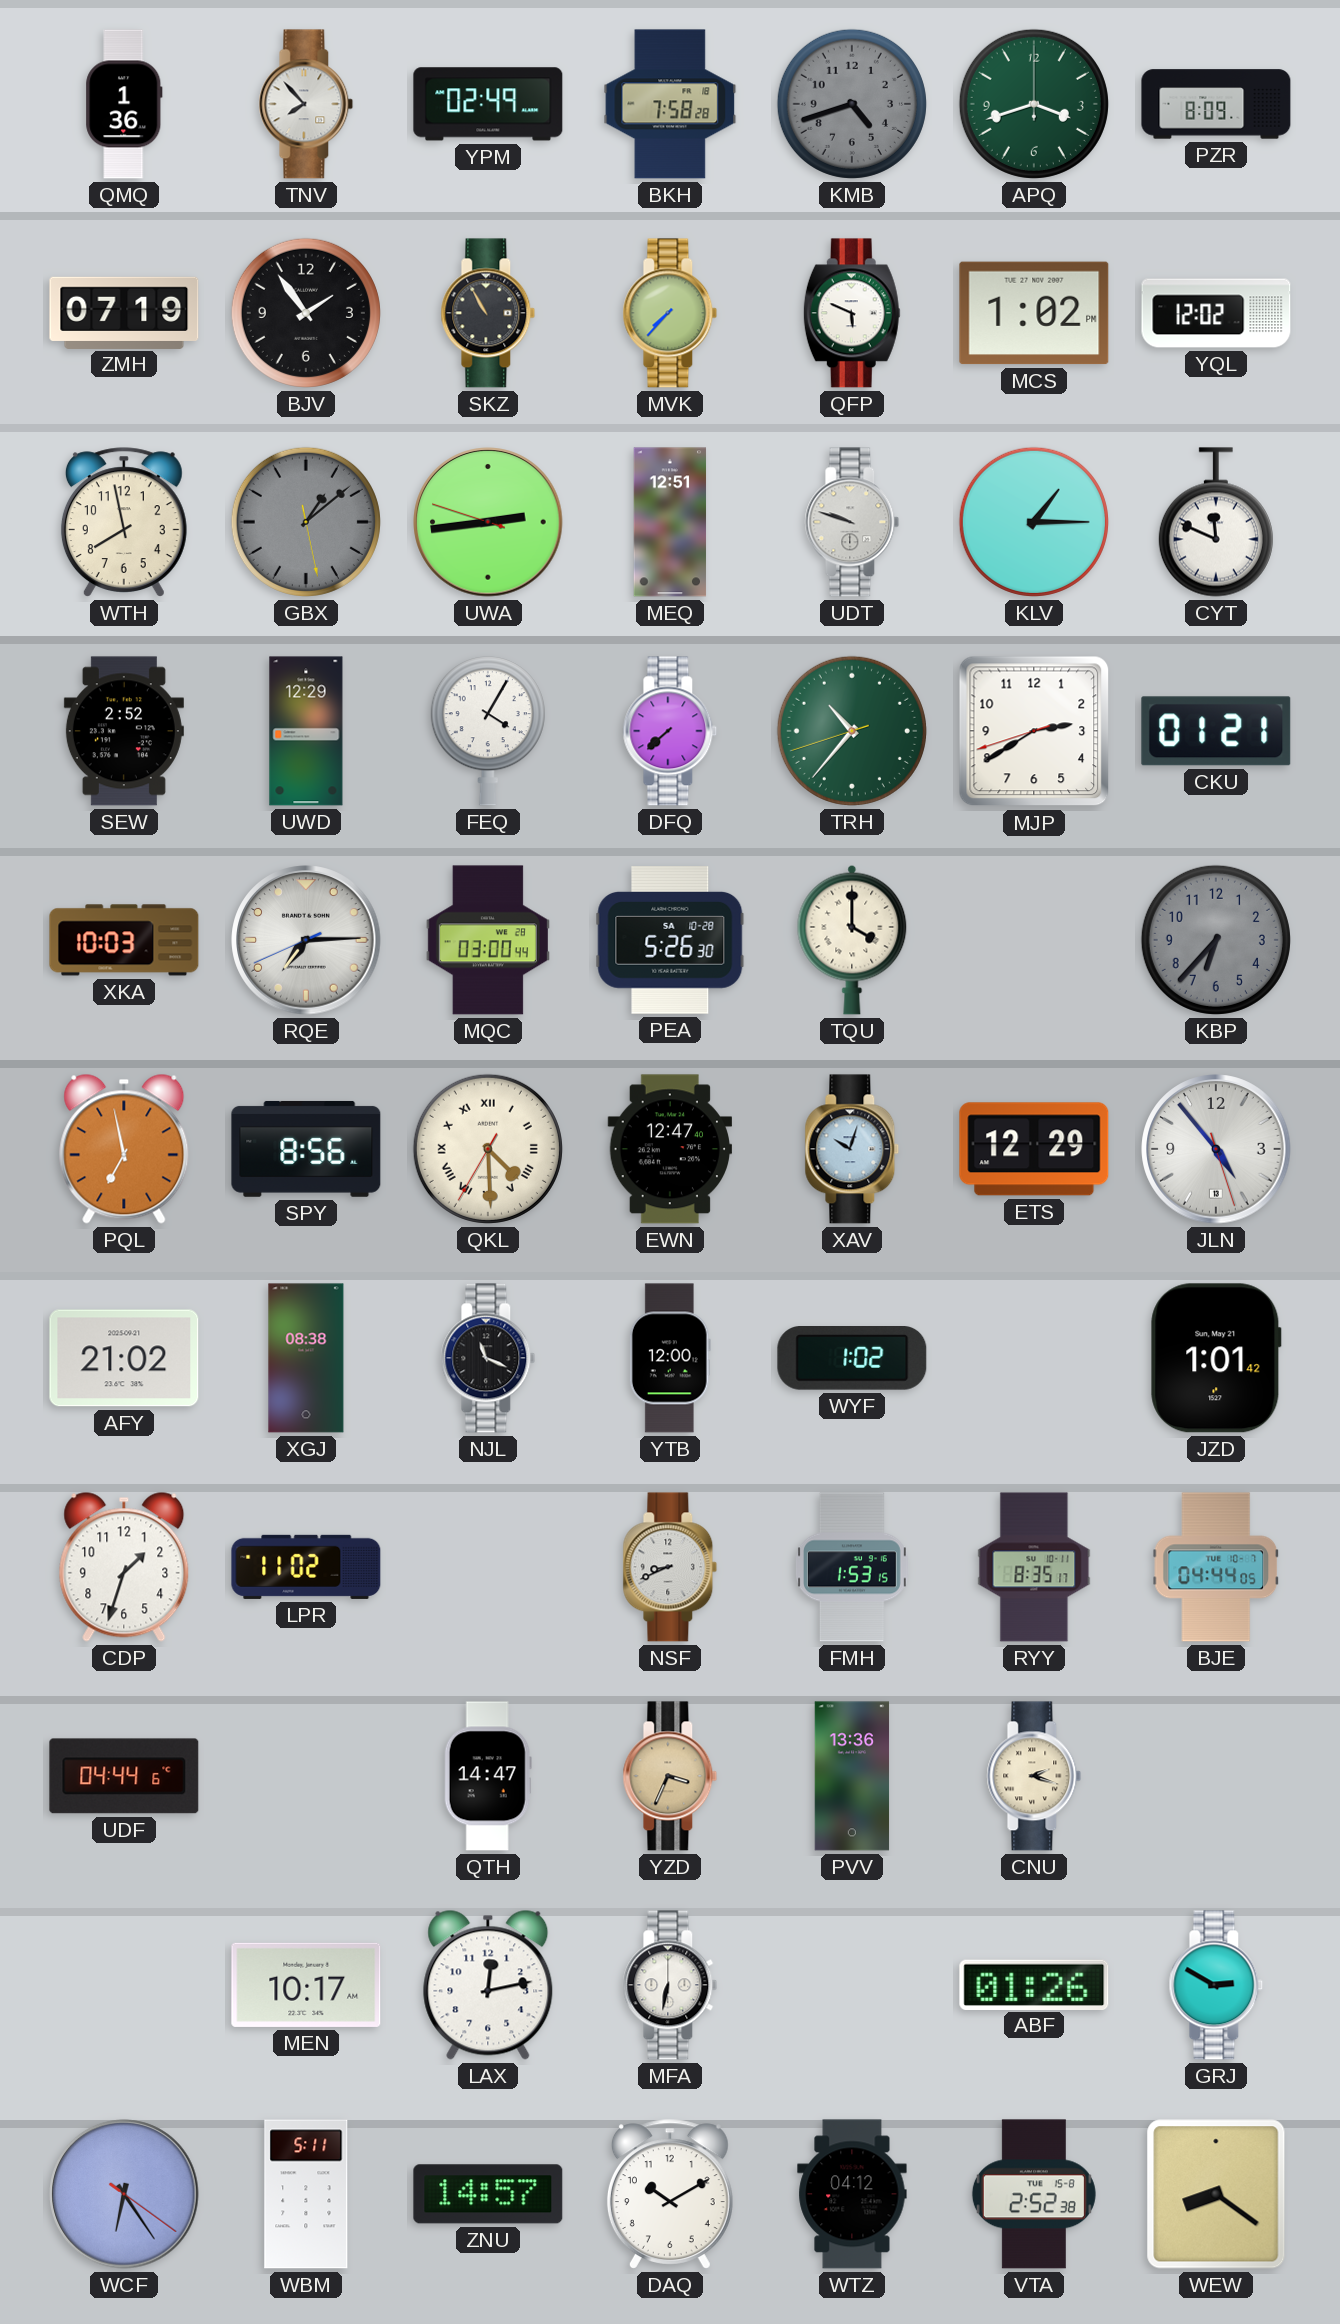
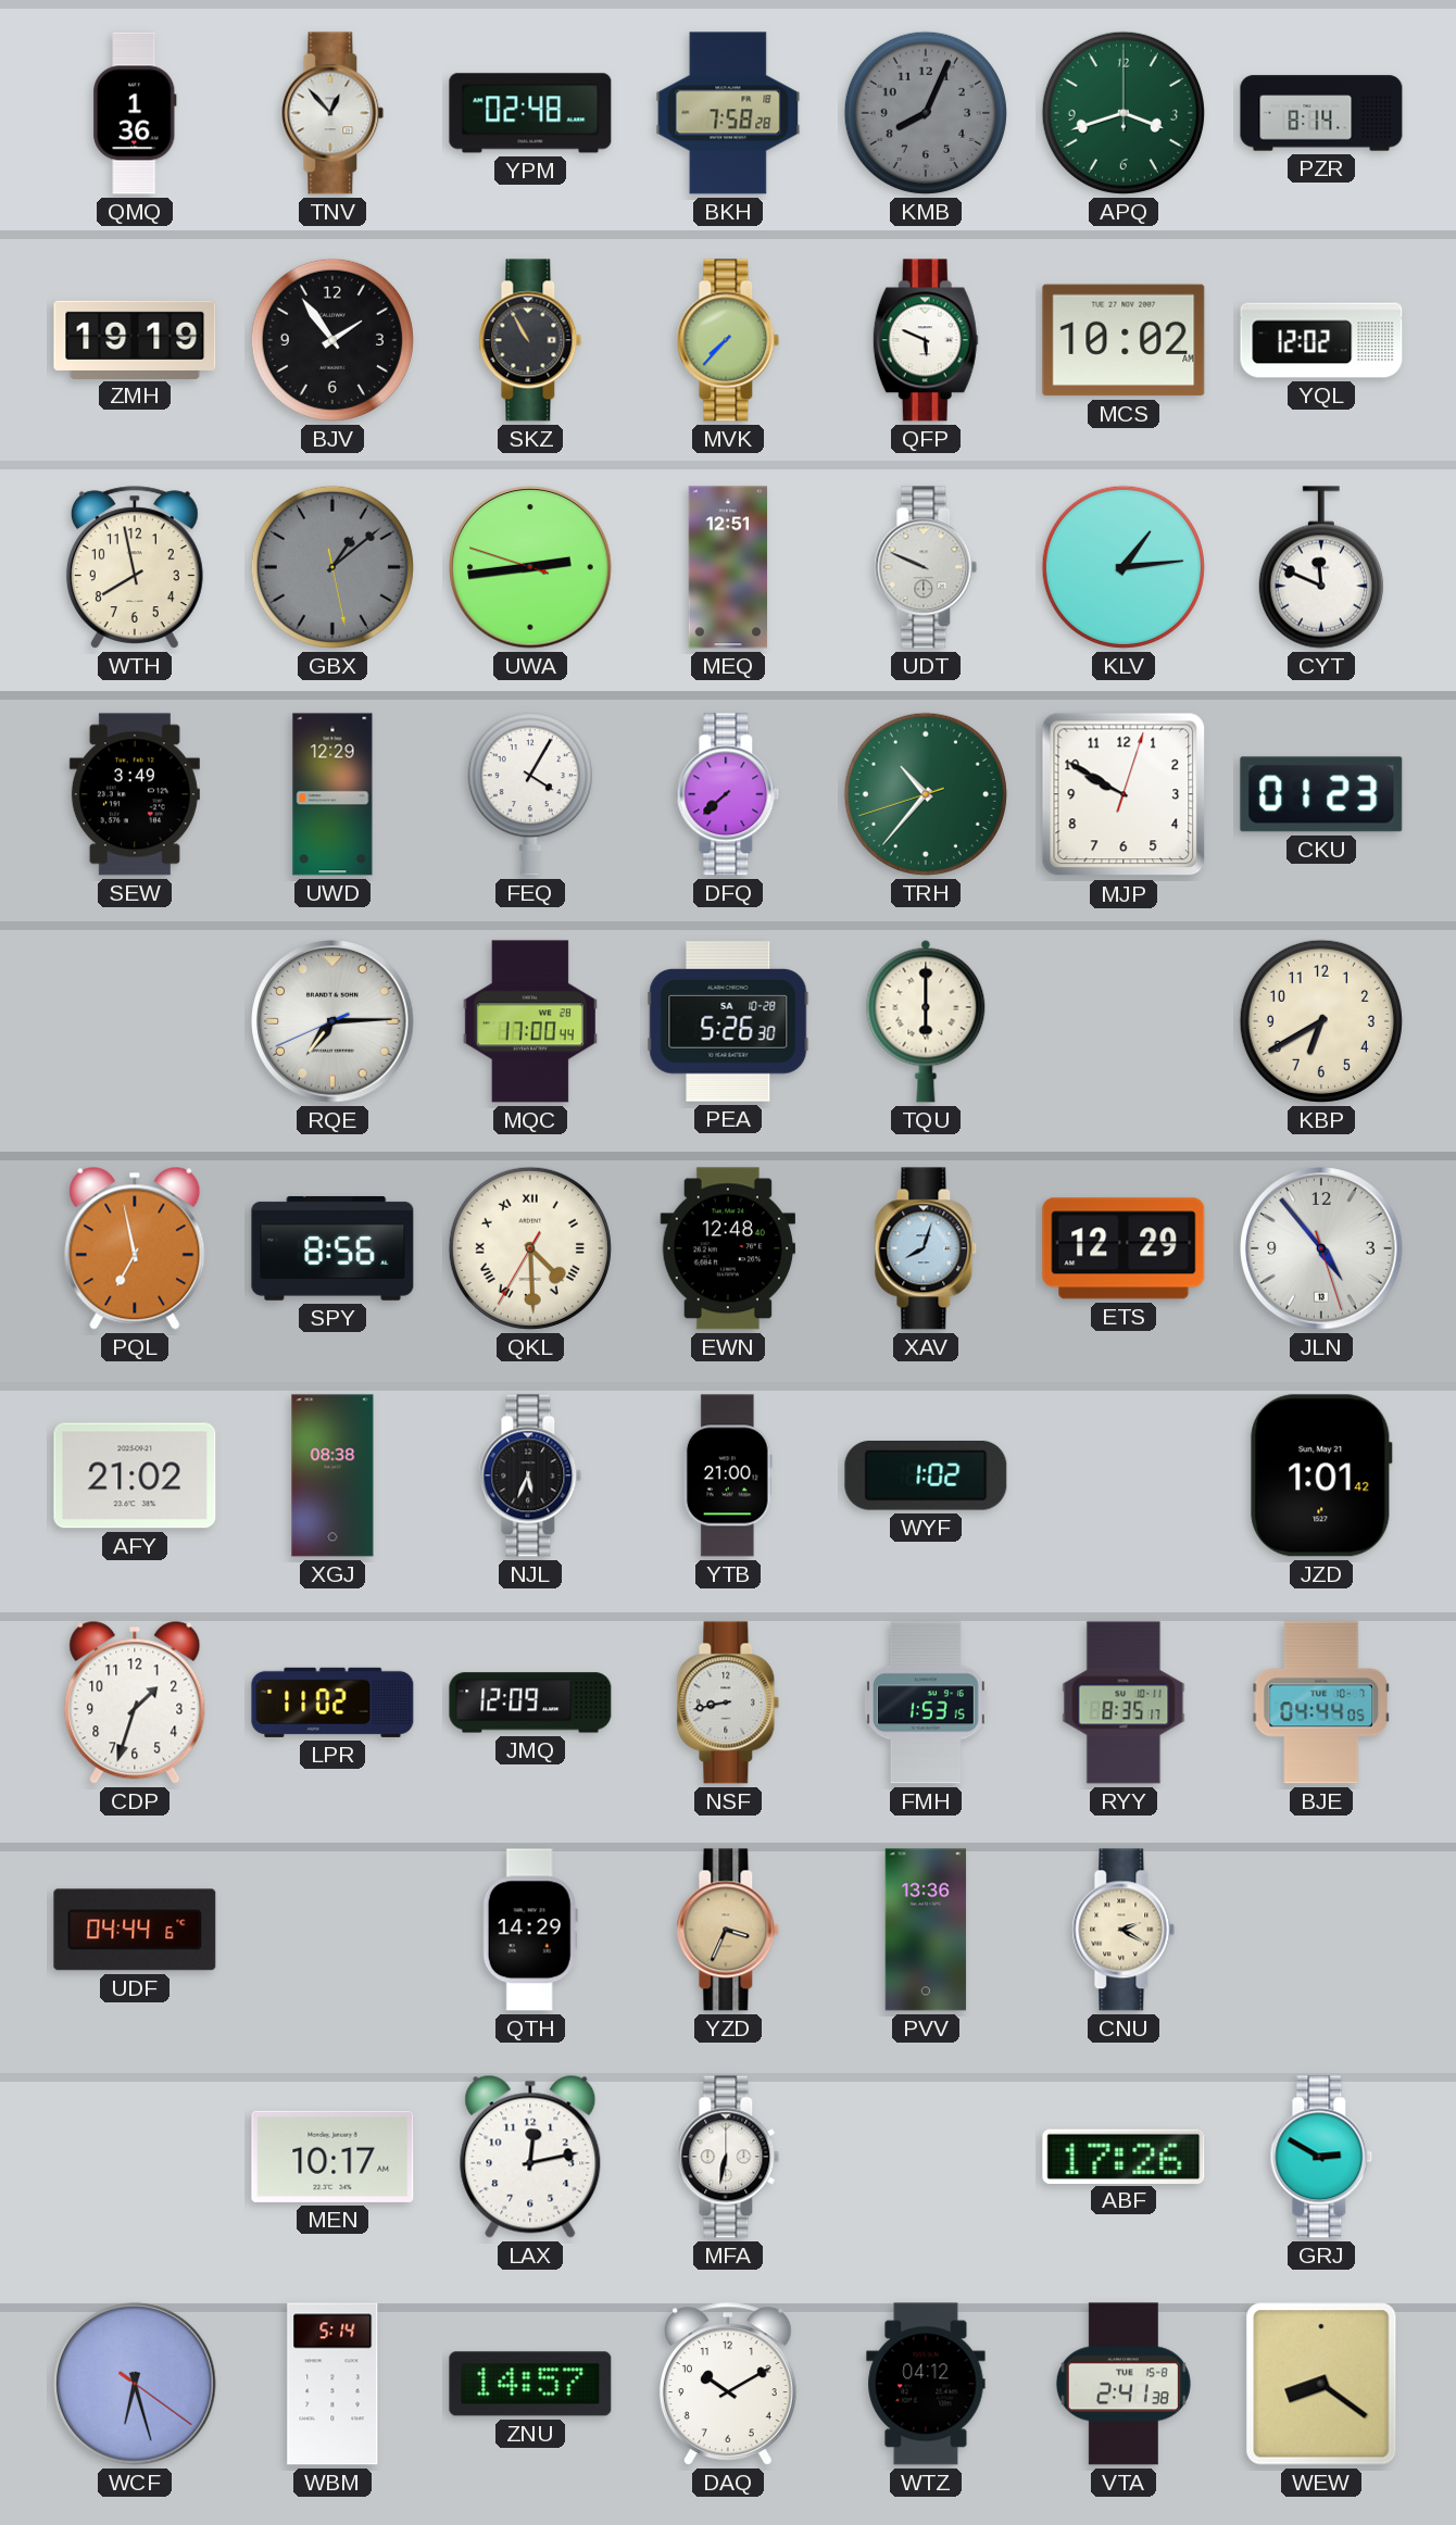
TNV: 7:53 -> 12:53 (332, 113)
YPM: 02:49 -> 02:48 (530, 113)
KMB: 4:42 -> 8:04 (926, 113)
PZR: 8:09 -> 8:14 (1321, 113)
ZMH: 07:19 -> 19:19 (135, 339)
MCS: 1:02 -> 10:02 (1124, 340)
UDT: 9:48 -> 9:49 (926, 567)
KLV: 1:15 -> 1:14 (1124, 567)
SEW: 2:52 -> 3:49 (135, 794)
MJP: 2:39 -> 9:50 (1124, 794)
CKU: 01:21 -> 01:23 (1321, 794)
XKA: 10:03 -> none (124, 940)
MQC: 03:00 -> 17:00 (530, 1021)
TQU: 4:00 -> 6:00 (926, 1021)
KBP: 6:37 -> 6:40 (1321, 1021)
KBP dial: grey -> cream (1321, 1021)
EWN: 12:47 -> 12:48 (727, 1248)
XAV: 10:03 -> 8:03 (926, 1248)
NJL: 11:19 -> 5:34 (530, 1475)
YTB: 12:00 -> 21:00 (728, 1475)
JMQ: none -> 12:09 (530, 1703)
NSF: 8:41 -> 8:43 (728, 1703)
QTH: 14:47 -> 14:29 (530, 1930)
CNU: 2:18 -> 2:20 (1124, 1930)
ABF: 01:26 -> 17:26 (1124, 2156)
WCF: 6:24 -> 6:27 (135, 2384)
WBM: 5:11 -> 5:14 (332, 2384)
VTA: 2:52 -> 2:41 (1124, 2384)
